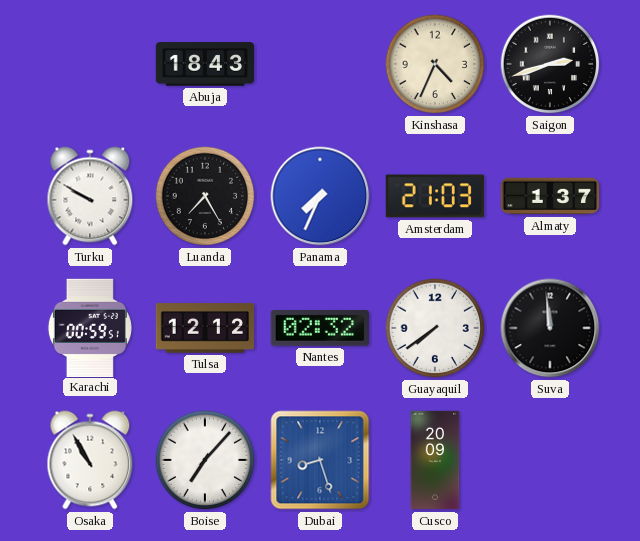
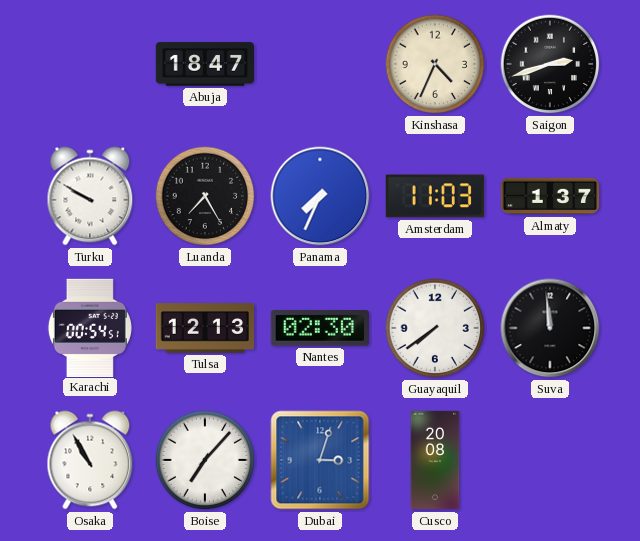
Abuja: 18:43 -> 18:47 (204, 64)
Amsterdam: 21:03 -> 11:03 (435, 196)
Karachi: 00:59 -> 00:54 (90, 327)
Tulsa: 12:12 -> 12:13 (204, 328)
Nantes: 02:32 -> 02:30 (320, 329)
Dubai: 8:27 -> 3:03 (320, 460)
Cusco: 20:09 -> 20:08 (435, 460)
